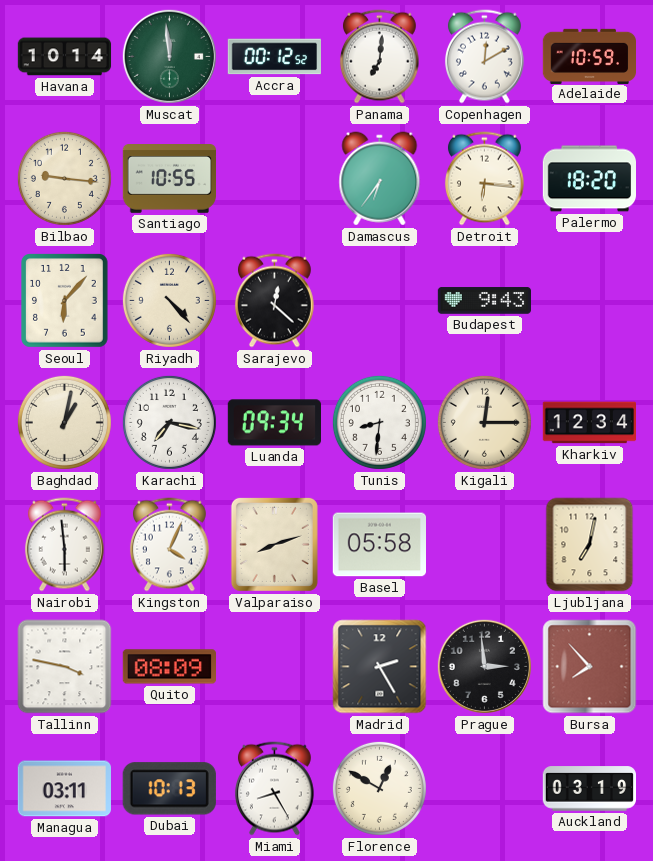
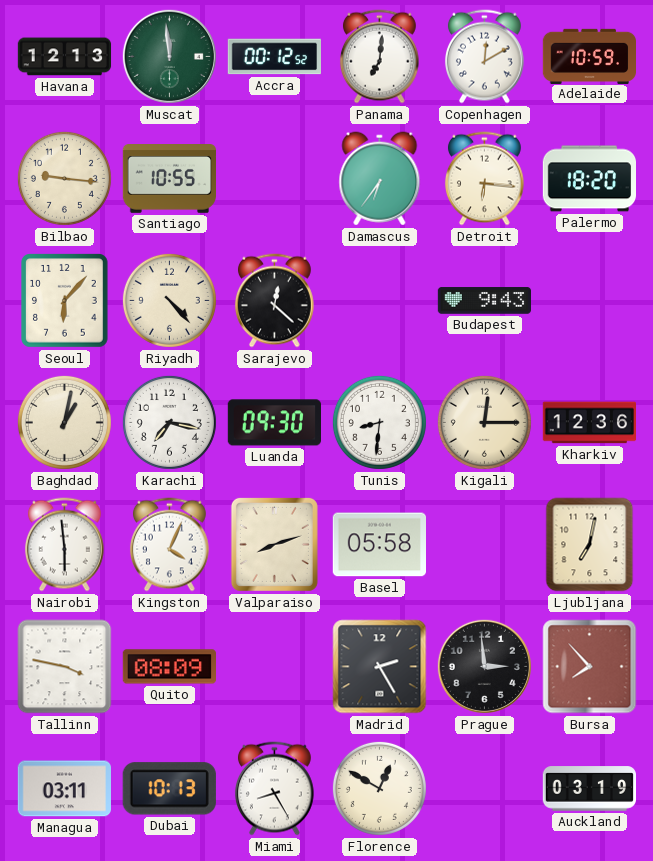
Havana: 10:14 -> 12:13 (65, 57)
Luanda: 09:34 -> 09:30 (274, 423)
Kharkiv: 12:34 -> 12:36 (589, 423)
